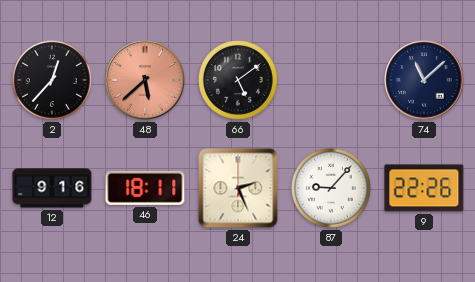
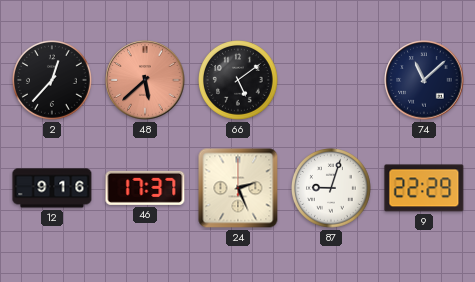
46: 18:11 -> 17:37 (145, 188)
87: 9:07 -> 9:03 (332, 189)
9: 22:26 -> 22:29 (424, 188)
